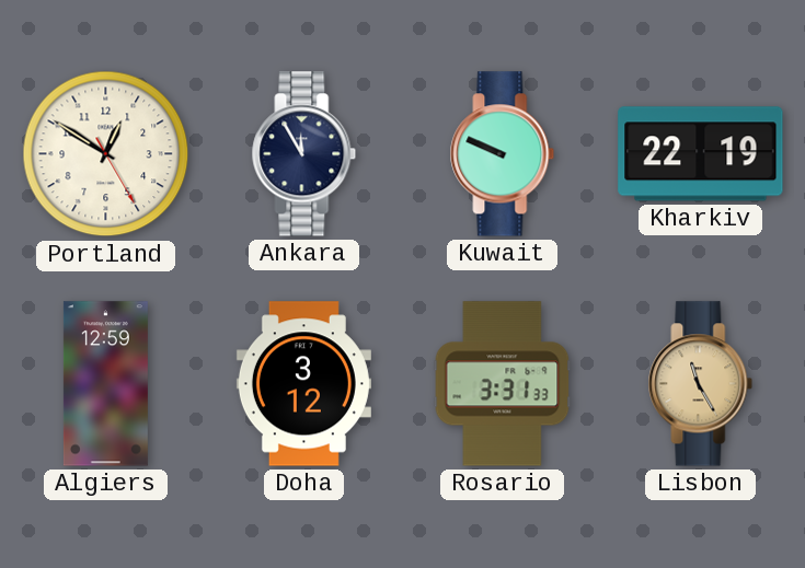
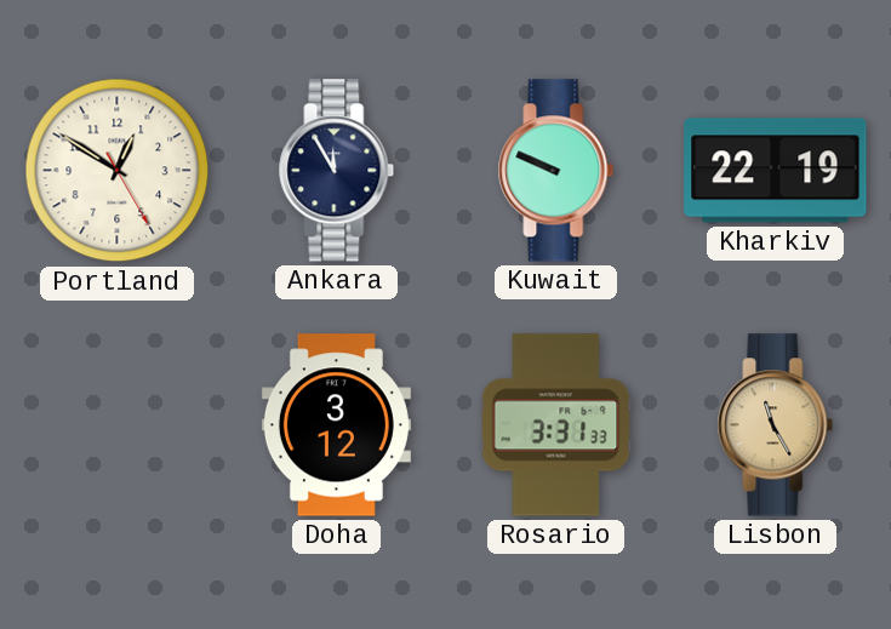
Algiers: 12:59 -> none (105, 384)
